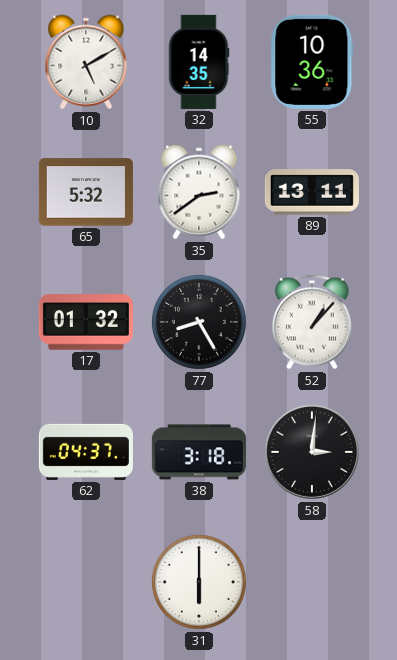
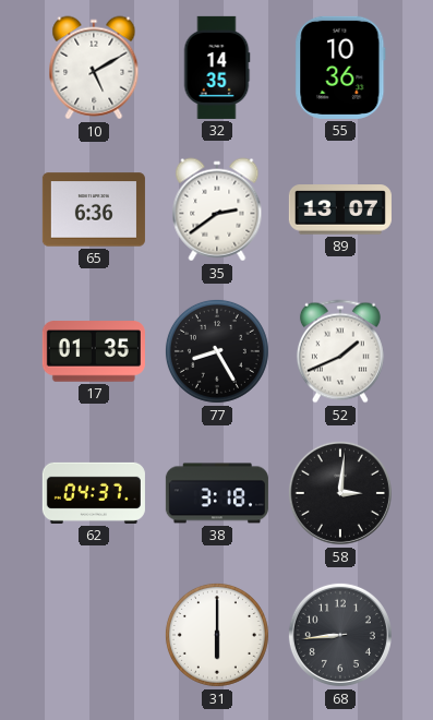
65: 5:32 -> 6:36 (94, 209)
89: 13:11 -> 13:07 (340, 209)
17: 01:32 -> 01:35 (94, 351)
52: 1:07 -> 1:41 (340, 351)
68: none -> 8:44 (340, 635)
